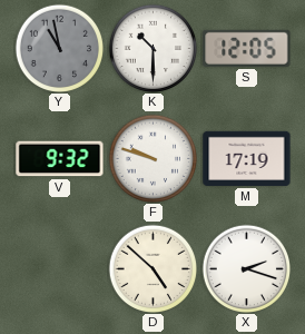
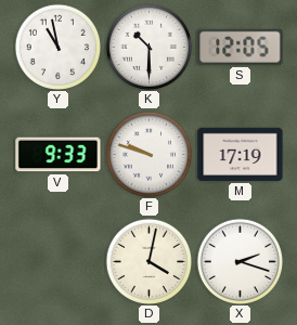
Y dial: grey -> white (57, 47)
V: 9:32 -> 9:33 (59, 155)
D: 4:52 -> 4:02 (148, 261)
